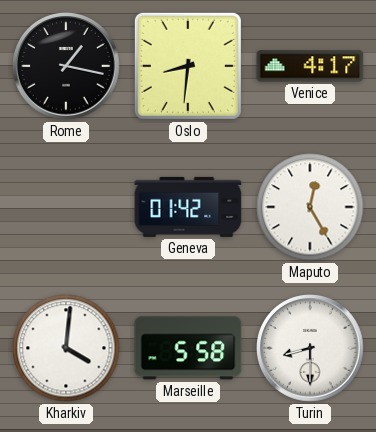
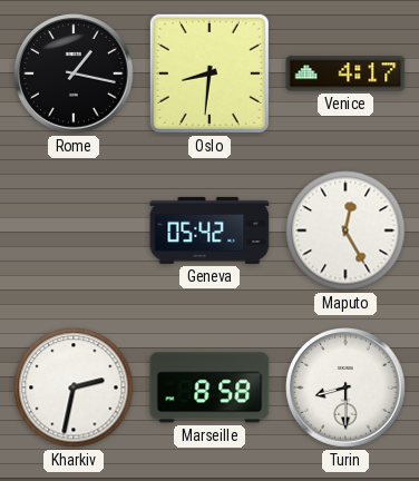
Geneva: 01:42 -> 05:42 (209, 230)
Kharkiv: 4:01 -> 2:32 (74, 387)
Marseille: 5:58 -> 8:58 (209, 387)
